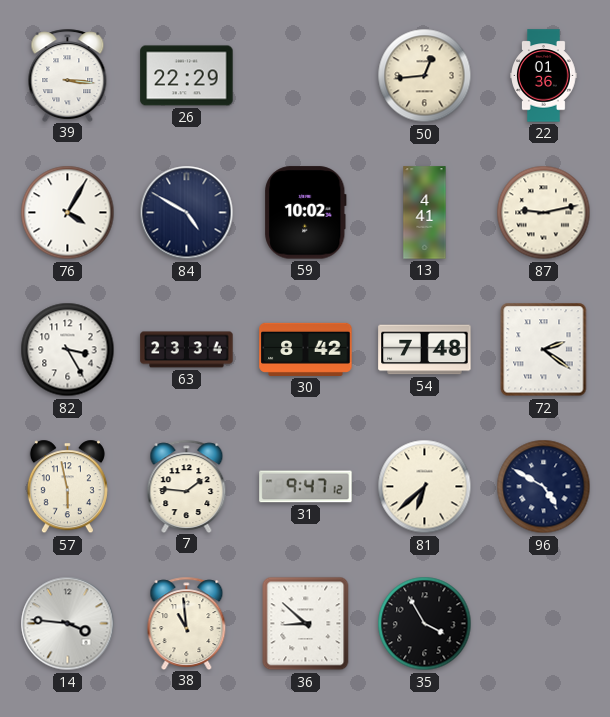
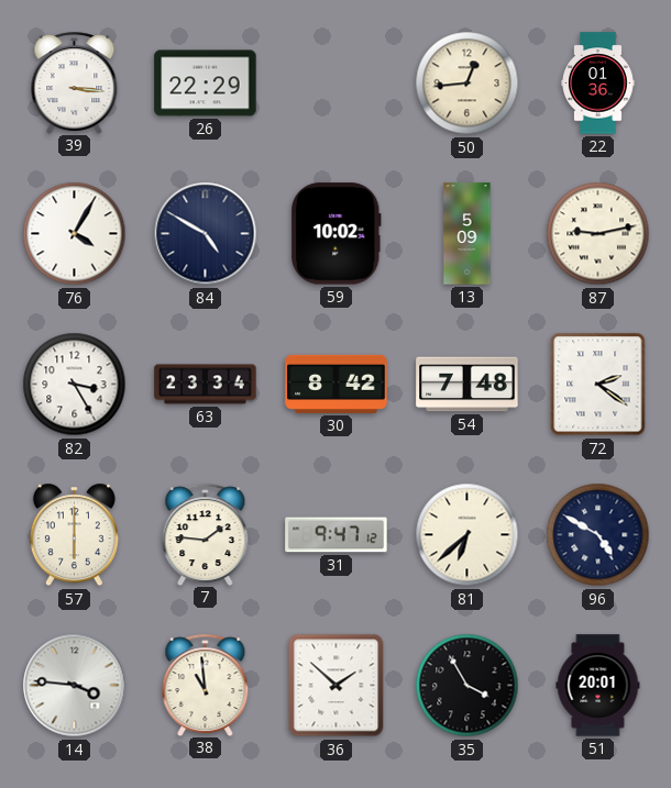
13: 4:41 -> 5:09 (468, 234)
57: 5:58 -> 6:00 (74, 535)
36: 8:52 -> 1:52 (337, 686)
51: none -> 20:01 (598, 686)
